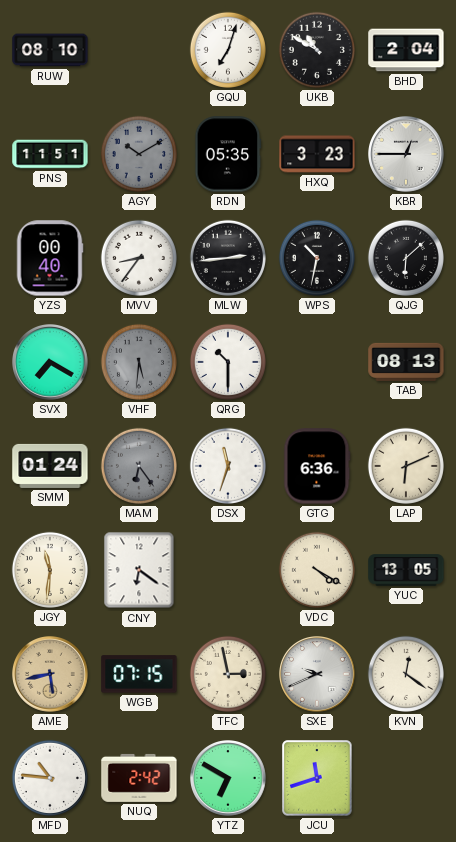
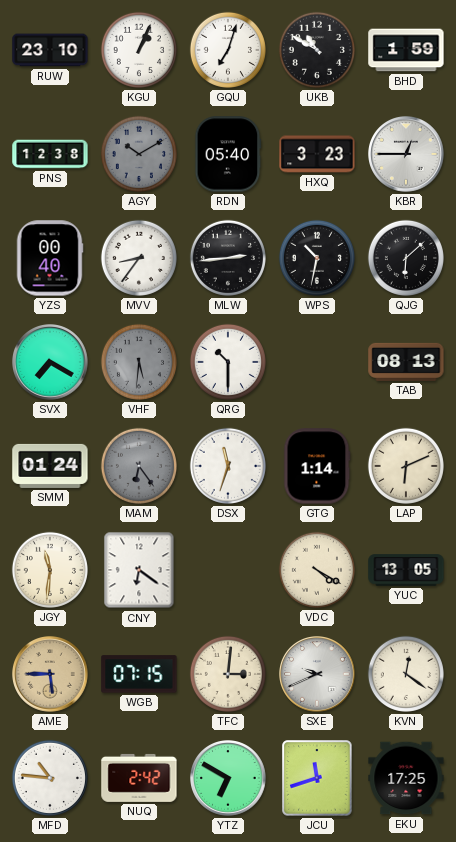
RUW: 08:10 -> 23:10 (50, 50)
KGU: none -> 1:04 (139, 50)
BHD: 2:04 -> 1:59 (406, 50)
PNS: 11:51 -> 12:38 (50, 154)
RDN: 05:35 -> 05:40 (228, 154)
GTG: 6:36 -> 1:14 (317, 466)
AME: 5:43 -> 5:45 (51, 675)
TFC: 2:58 -> 3:01 (228, 674)
EKU: none -> 17:25 (406, 778)
